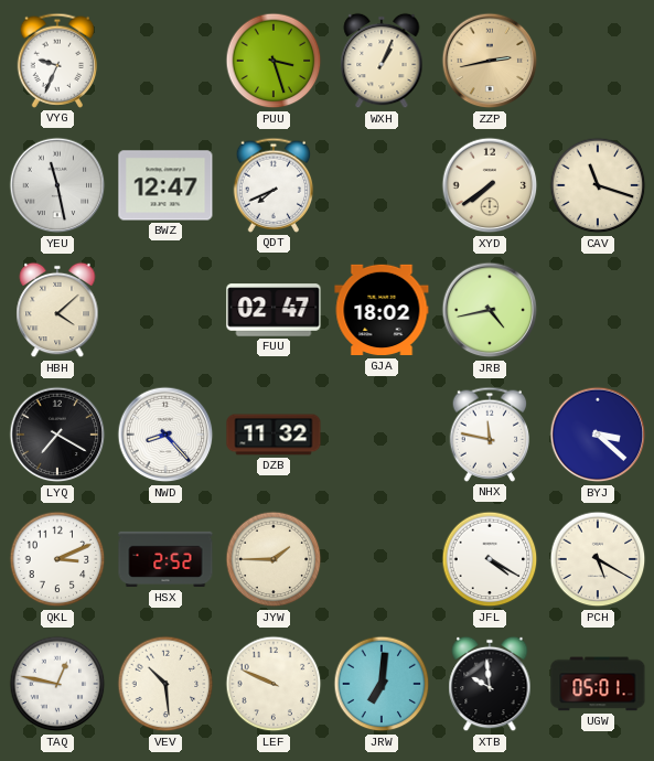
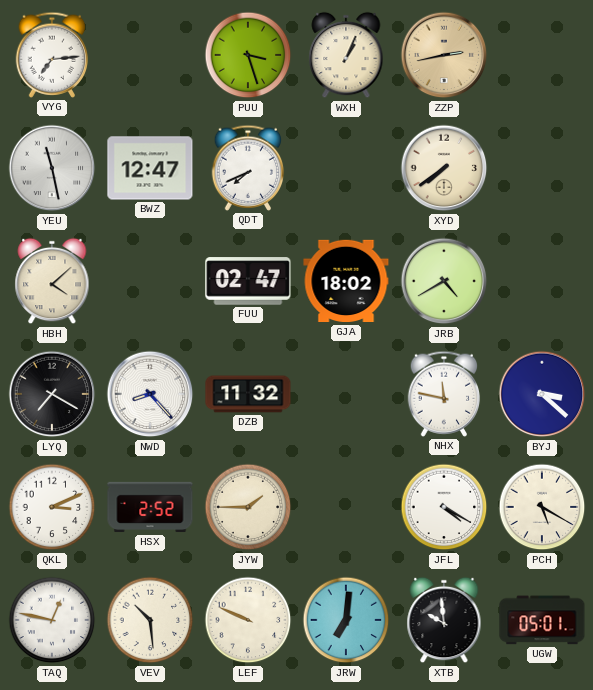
VYG: 9:34 -> 7:14 (52, 55)
CAV: 11:18 -> none (598, 185)
JRB: 4:43 -> 4:40 (444, 281)
